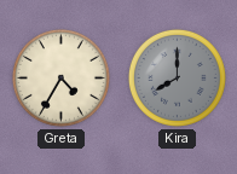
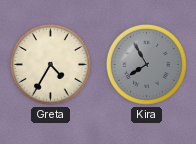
Kira: 8:00 -> 7:55 (146, 64)
